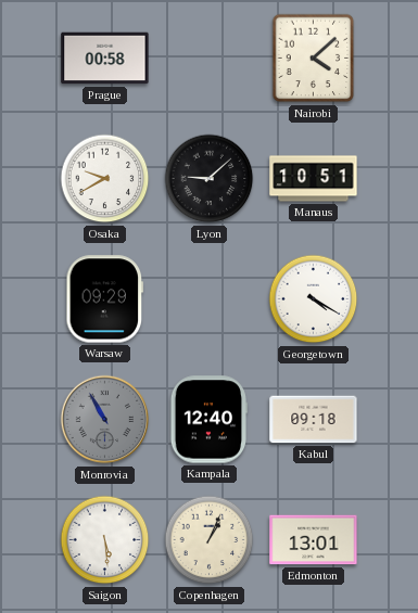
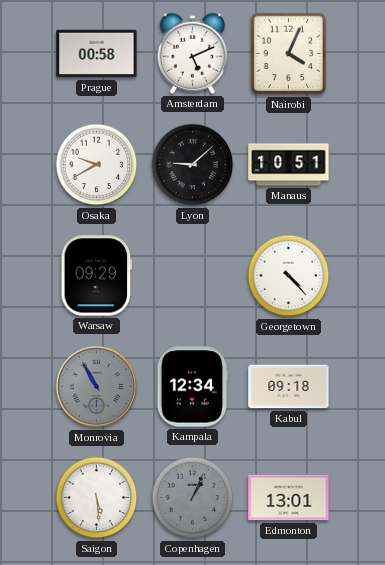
Amsterdam: none -> 5:11 (193, 53)
Nairobi: 4:08 -> 4:04 (289, 54)
Georgetown: 4:20 -> 4:23 (289, 276)
Kampala: 12:40 -> 12:34 (192, 387)
Copenhagen dial: cream -> grey (193, 498)
